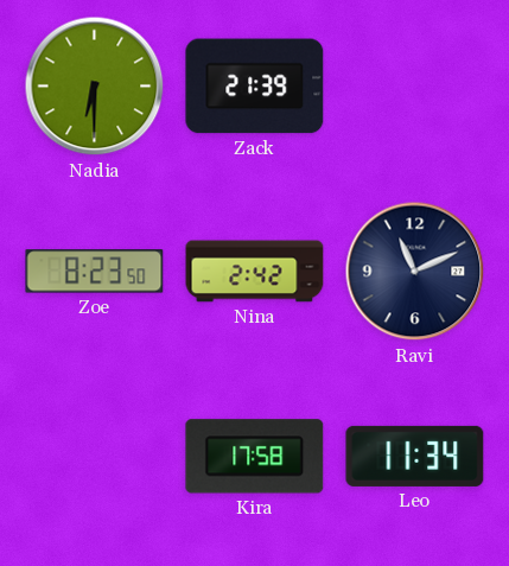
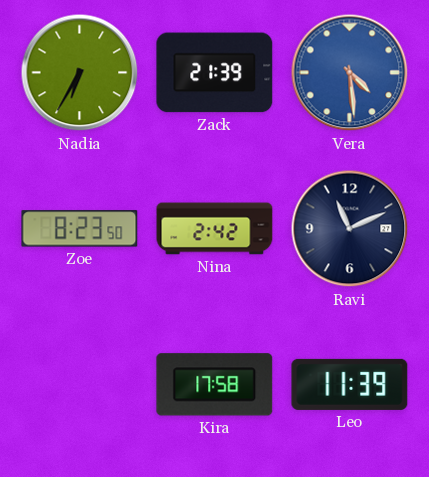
Nadia: 6:30 -> 6:35 (80, 73)
Vera: none -> 4:29 (350, 73)
Leo: 11:34 -> 11:39 (350, 384)
